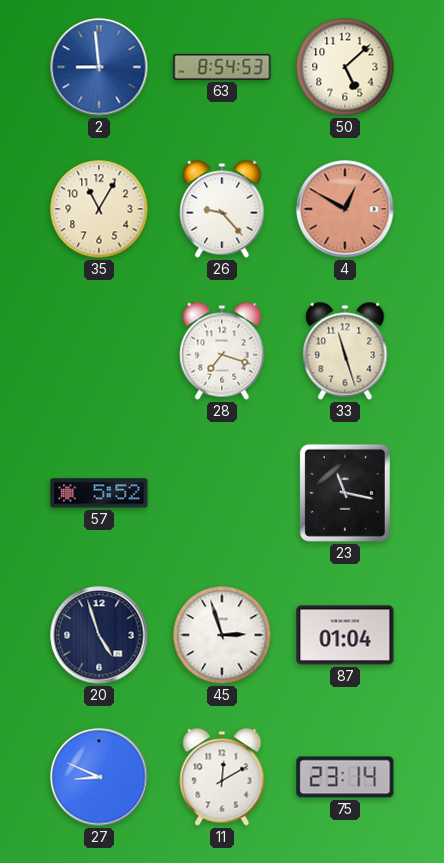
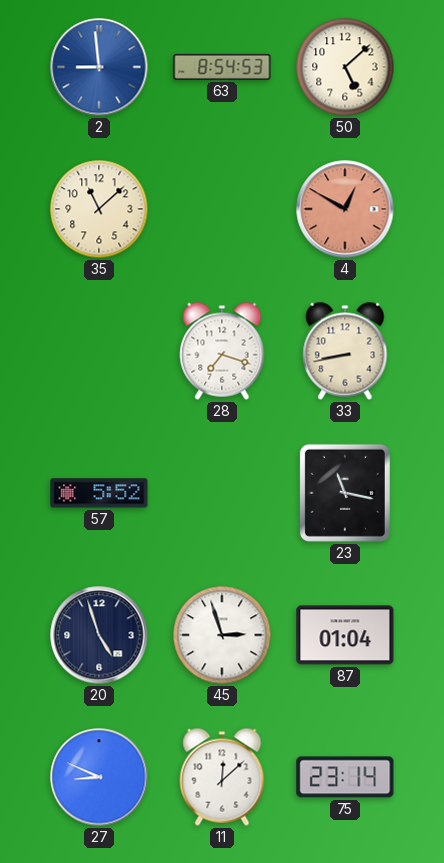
35: 11:05 -> 11:08 (99, 209)
26: 9:23 -> none (222, 209)
33: 11:27 -> 8:43 (345, 351)
11: 12:10 -> 12:08 (222, 777)
